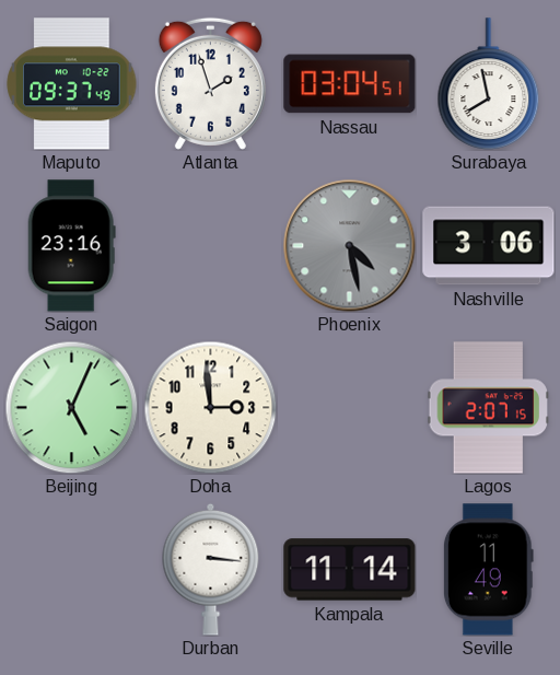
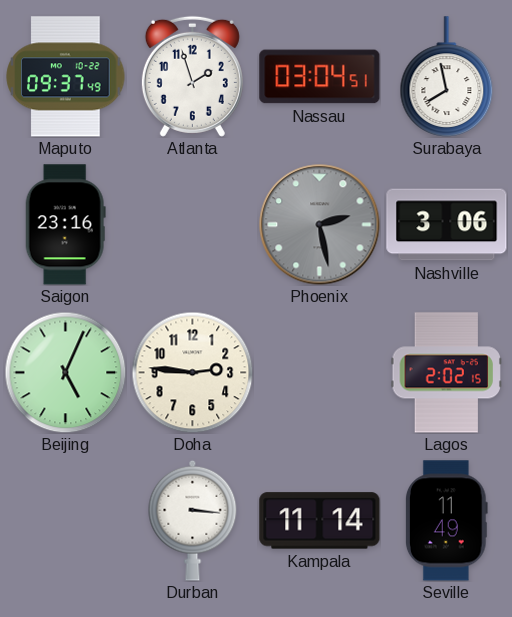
Phoenix: 4:28 -> 2:28 (320, 225)
Doha: 2:59 -> 2:46 (192, 372)
Lagos: 2:07 -> 2:02 (446, 373)
